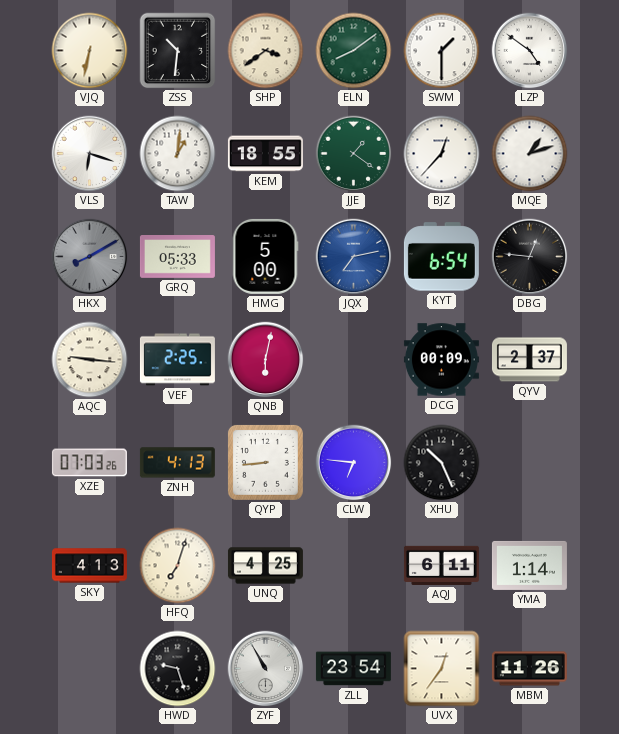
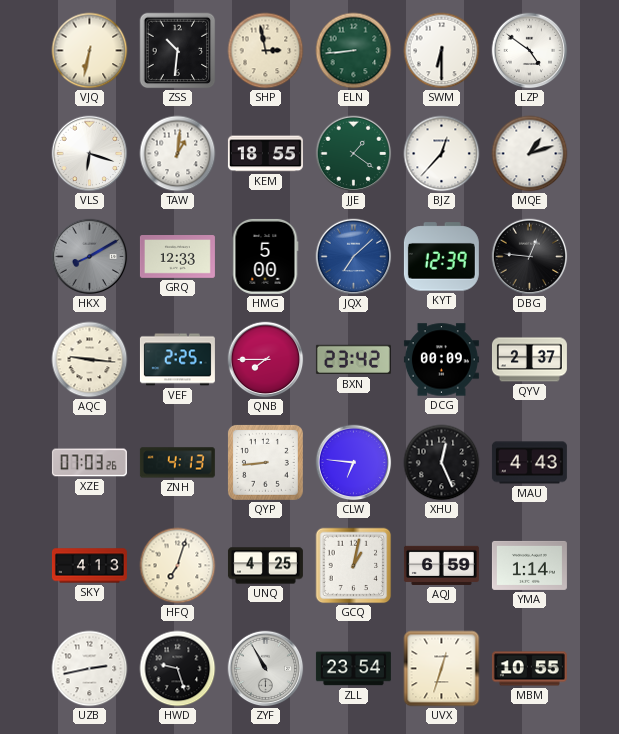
SHP: 3:39 -> 2:58 (266, 51)
ELN: 8:09 -> 8:44 (354, 51)
SWM: 1:30 -> 6:30 (442, 51)
GRQ: 05:33 -> 12:33 (177, 257)
JQX: 7:13 -> 7:08 (354, 257)
KYT: 6:54 -> 12:39 (441, 257)
QNB: 6:02 -> 7:45 (266, 360)
BXN: none -> 23:42 (353, 360)
XHU: 10:26 -> 12:26 (442, 463)
MAU: none -> 4:43 (529, 463)
GCQ: none -> 1:02 (354, 566)
AQJ: 6:11 -> 6:59 (441, 565)
UZB: none -> 2:43 (90, 669)
UVX: 12:36 -> 12:33 (442, 669)
MBM: 11:26 -> 10:55 (529, 669)
